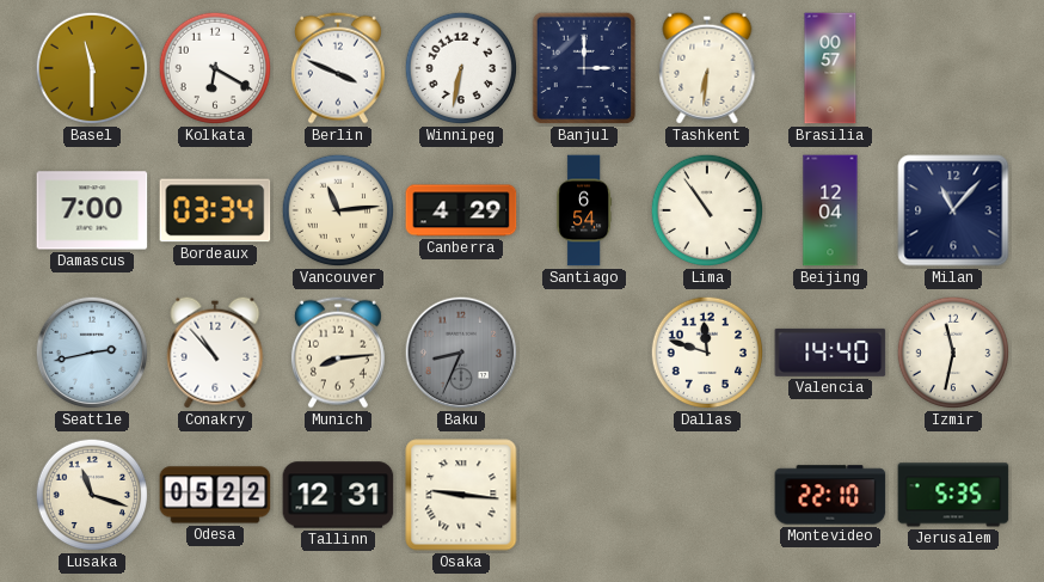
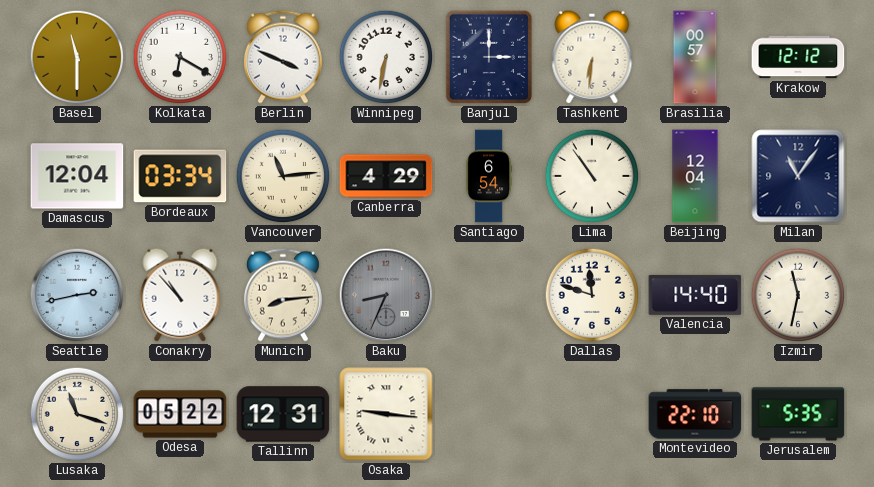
Krakow: none -> 12:12 (798, 57)
Damascus: 7:00 -> 12:04 (77, 176)
Milan: 11:07 -> 11:06 (798, 176)
